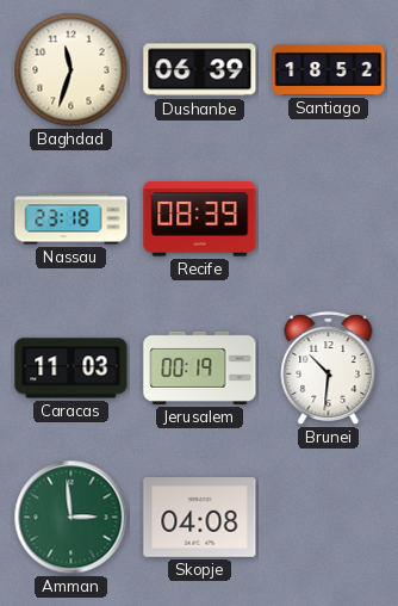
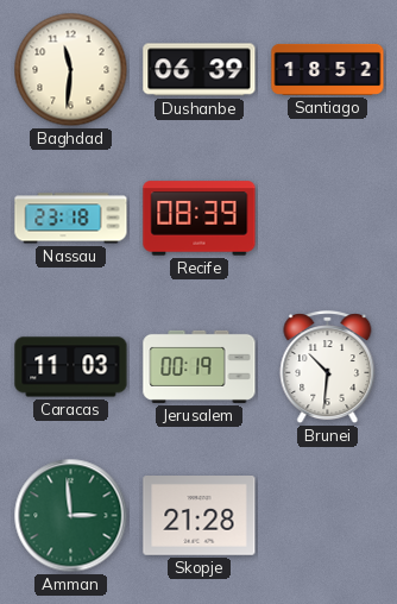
Baghdad: 11:33 -> 11:31 (71, 70)
Skopje: 04:08 -> 21:28 (200, 516)
